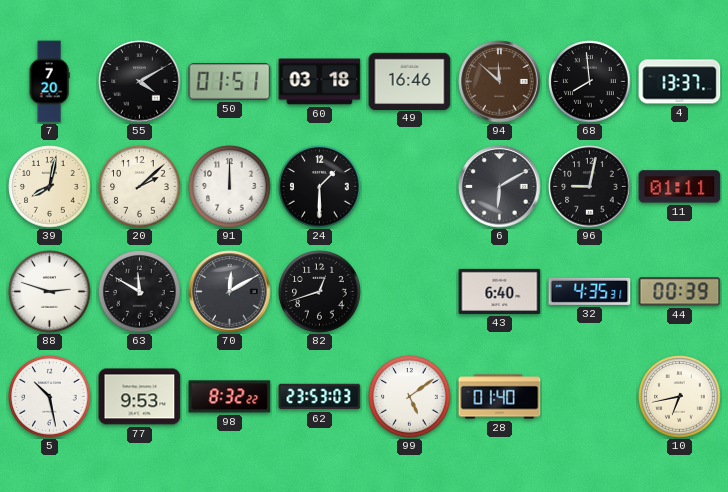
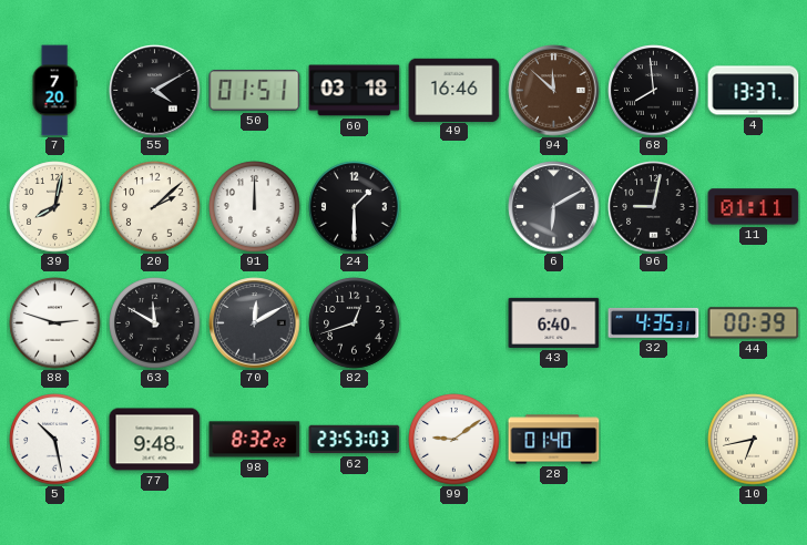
77: 9:53 -> 9:48 (155, 440)
99: 5:09 -> 9:09 (454, 440)
